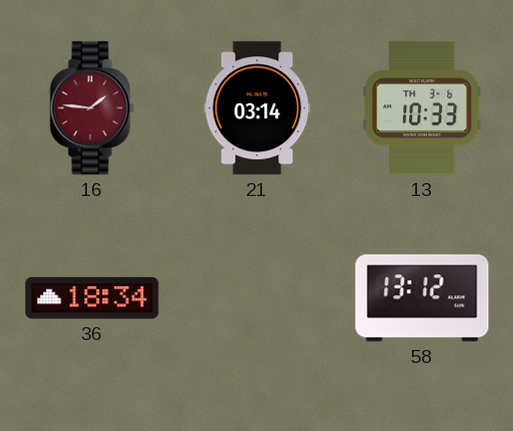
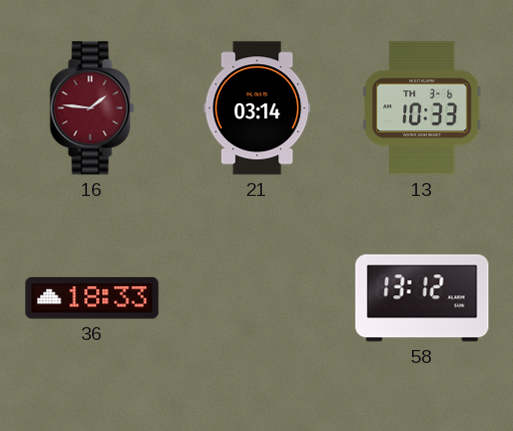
36: 18:34 -> 18:33 (92, 298)
